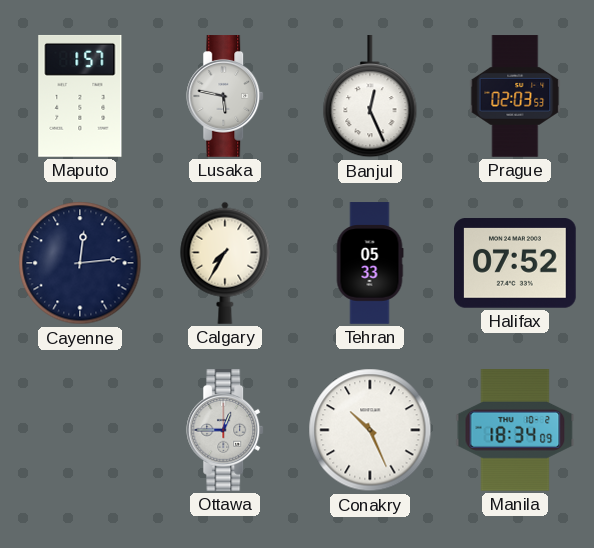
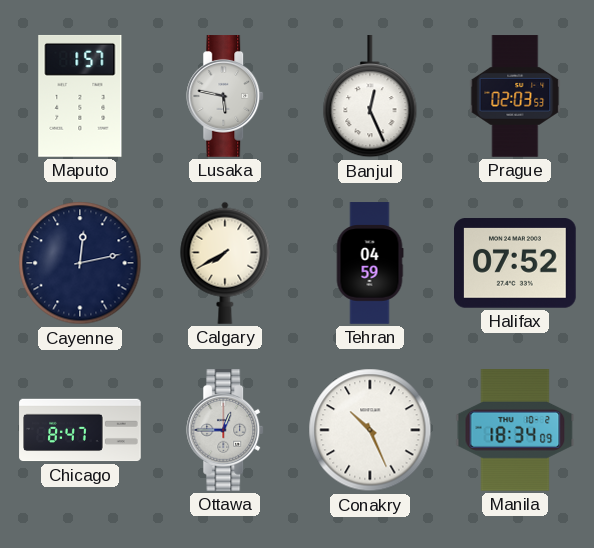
Cayenne: 12:14 -> 12:13 (80, 263)
Calgary: 7:35 -> 7:40 (225, 263)
Tehran: 05:33 -> 04:59 (370, 263)
Chicago: none -> 8:47 (80, 430)
